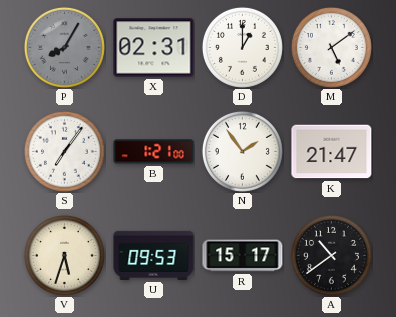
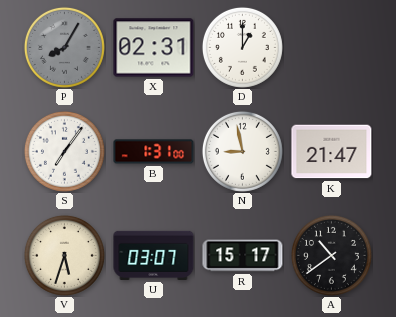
M: 5:09 -> none (331, 47)
B: 1:21 -> 1:31 (154, 152)
N: 1:54 -> 8:58 (242, 151)
U: 09:53 -> 03:07 (154, 255)
